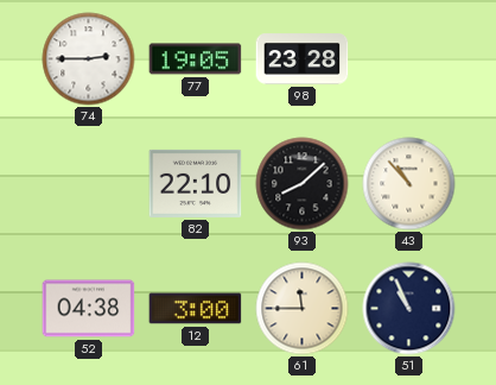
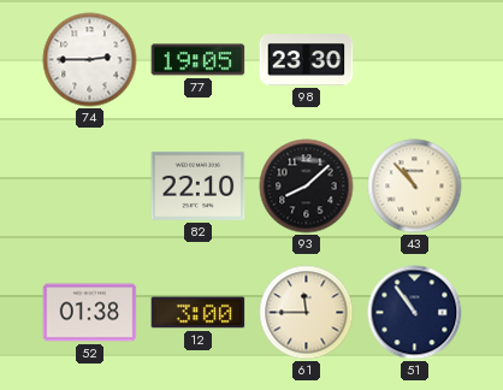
98: 23:28 -> 23:30 (307, 60)
52: 04:38 -> 01:38 (90, 313)
51: 10:56 -> 10:54 (415, 313)
